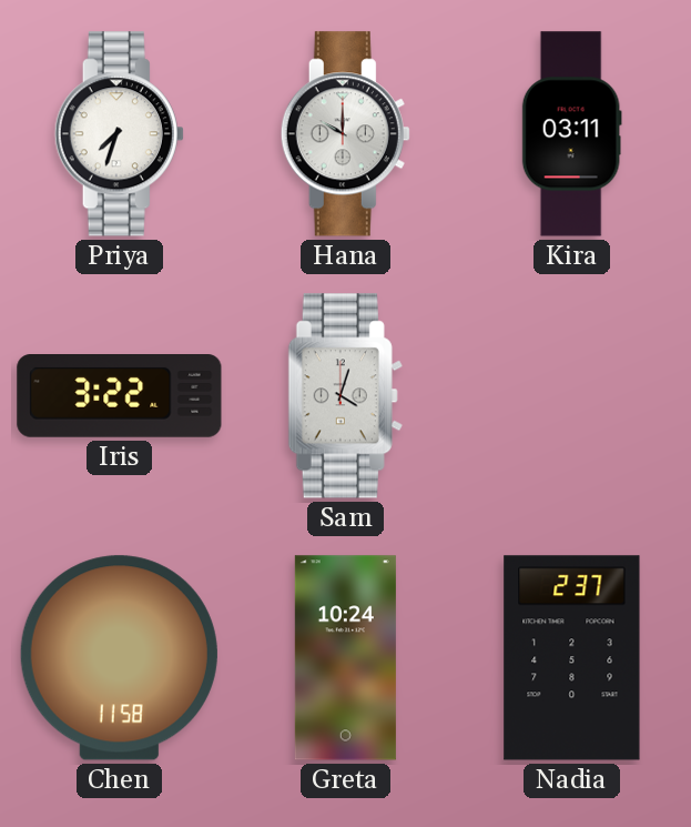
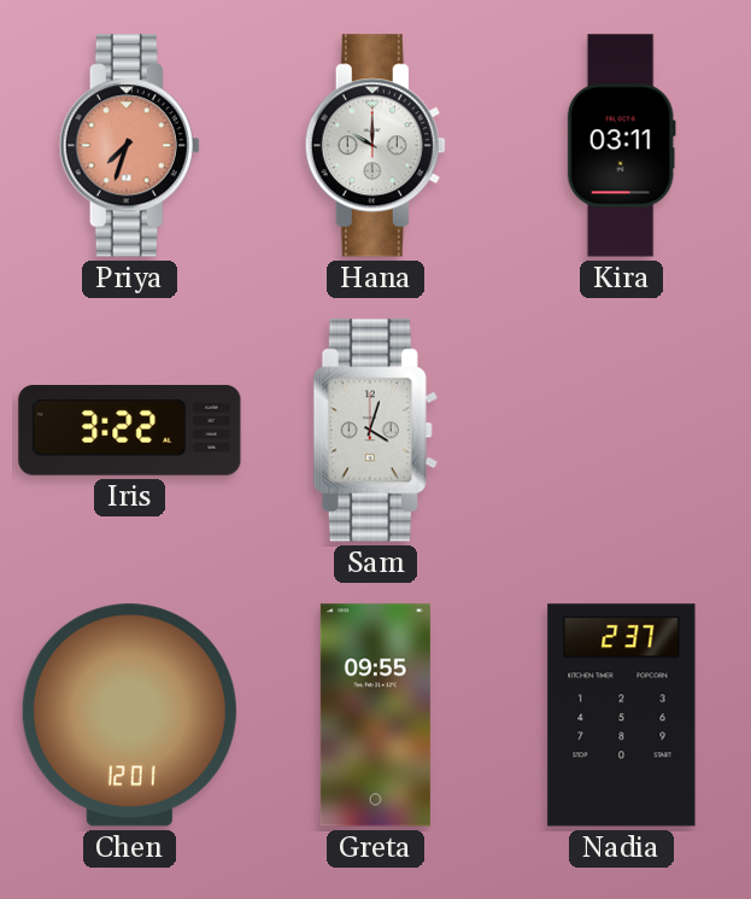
Priya dial: white -> salmon (129, 146)
Chen: 11:58 -> 12:01 (129, 716)
Greta: 10:24 -> 09:55 (375, 716)
